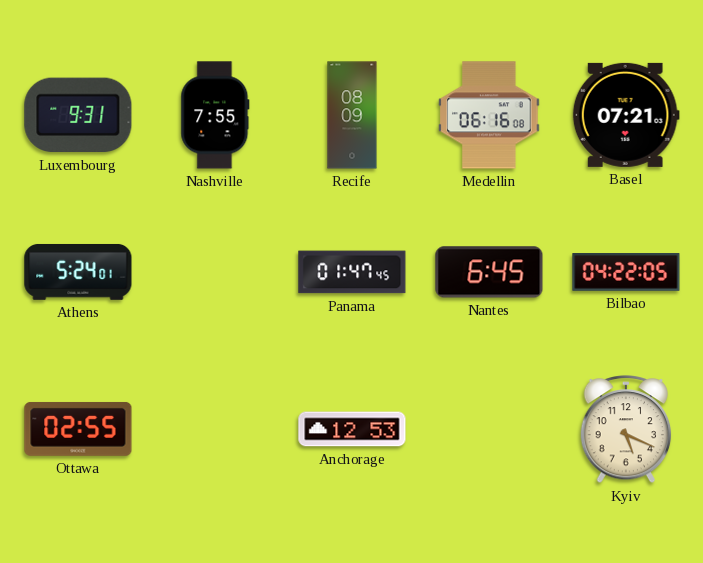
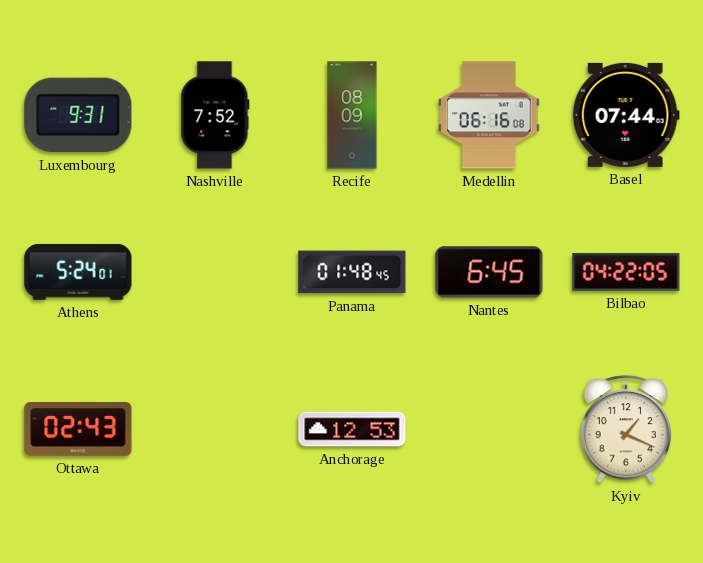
Nashville: 7:55 -> 7:52 (215, 115)
Basel: 07:21 -> 07:44 (626, 115)
Panama: 01:47 -> 01:48 (352, 272)
Ottawa: 02:55 -> 02:43 (78, 429)
Kyiv: 5:19 -> 1:19 (626, 430)
